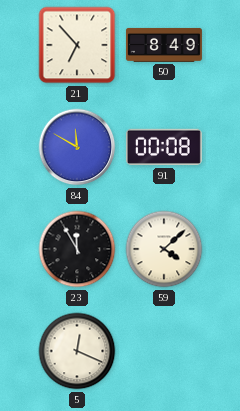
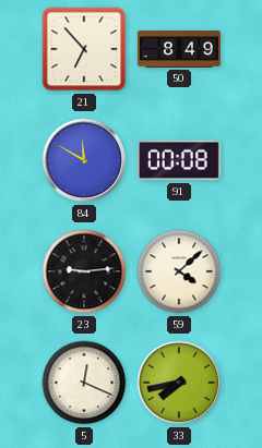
23: 11:55 -> 9:14 (84, 271)
33: none -> 7:43 (179, 383)
